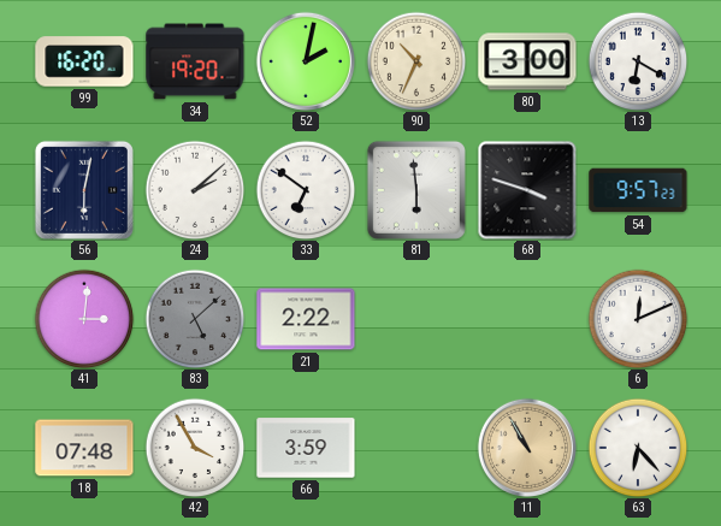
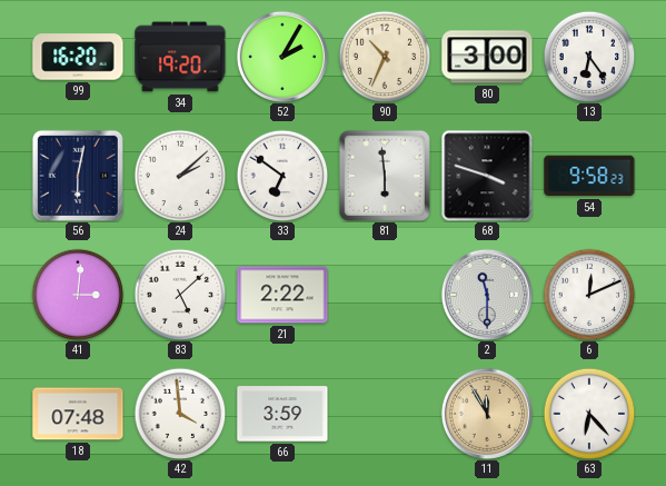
52: 2:02 -> 2:05 (282, 57)
13: 6:20 -> 6:24 (589, 57)
54: 9:57 -> 9:58 (589, 176)
83 dial: grey -> white (180, 295)
2: none -> 11:30 (487, 295)
42: 3:55 -> 3:59 (180, 414)
11: 10:55 -> 11:55 (487, 414)
